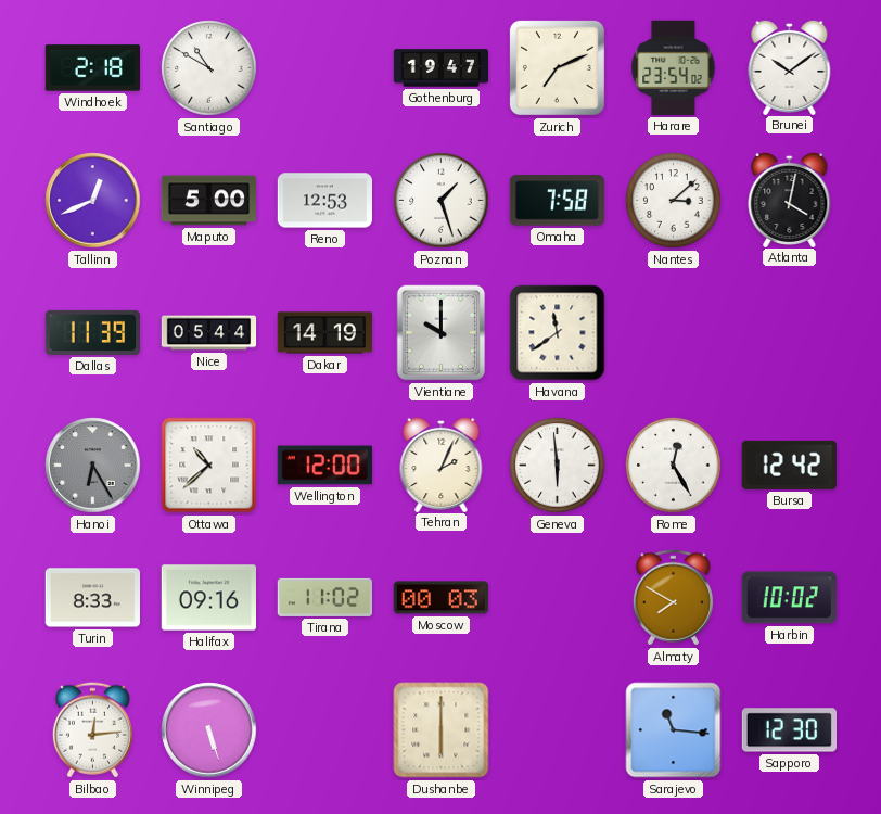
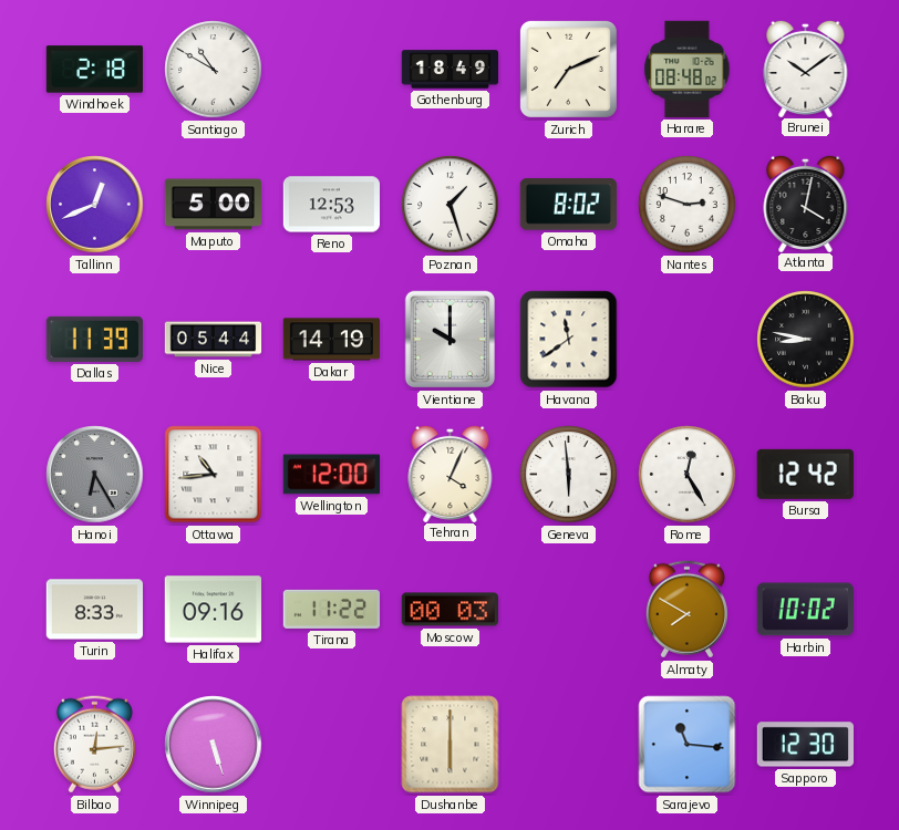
Gothenburg: 19:47 -> 18:49 (451, 70)
Harare: 23:54 -> 08:48 (688, 69)
Omaha: 7:58 -> 8:02 (568, 205)
Nantes: 3:08 -> 2:48 (688, 205)
Baku: none -> 8:47 (806, 340)
Ottawa: 10:38 -> 10:44 (214, 475)
Tehran: 2:04 -> 4:04 (451, 473)
Tirana: 11:02 -> 11:22 (331, 609)
